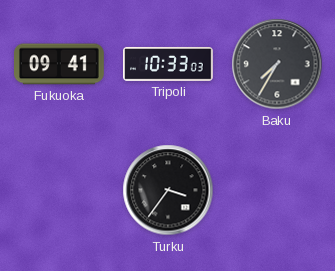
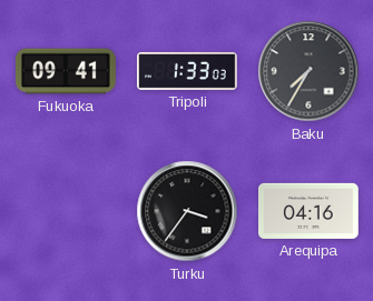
Tripoli: 10:33 -> 1:33 (187, 71)
Arequipa: none -> 04:16 (310, 211)
